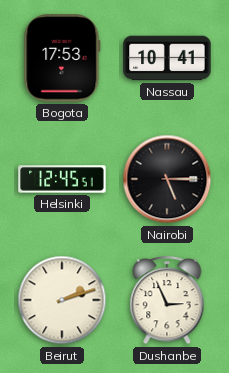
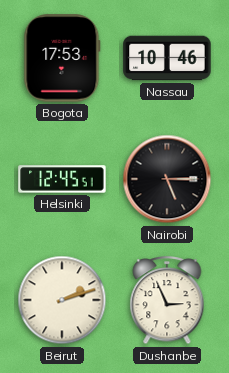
Nassau: 10:41 -> 10:46 (167, 58)
